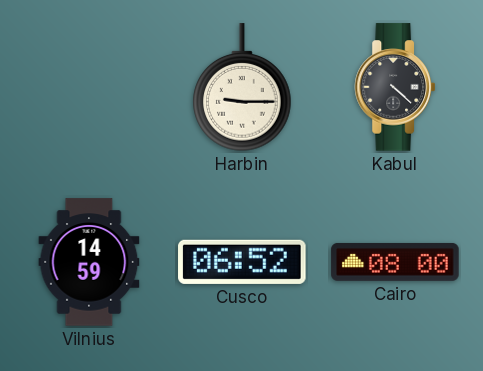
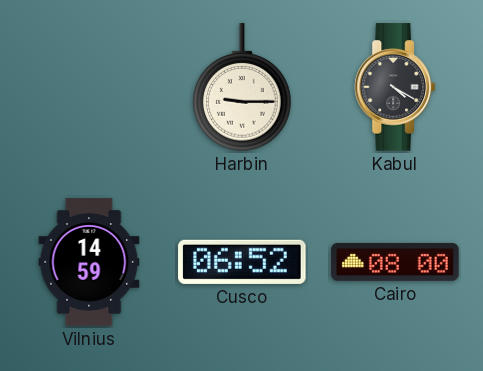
Kabul: 4:22 -> 4:20 (394, 87)
